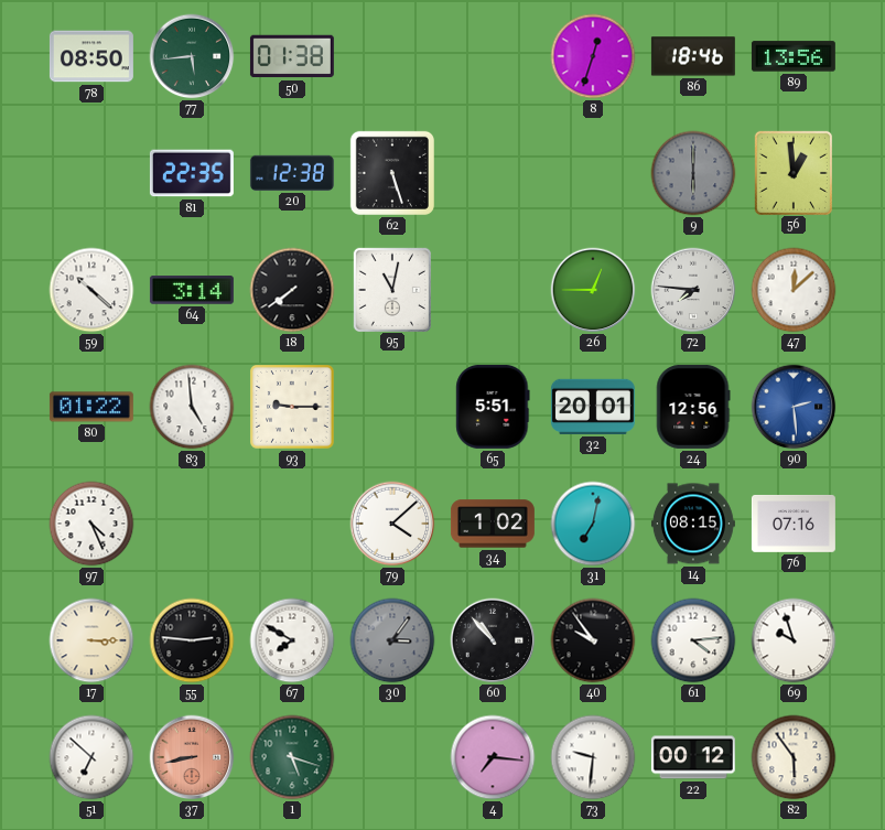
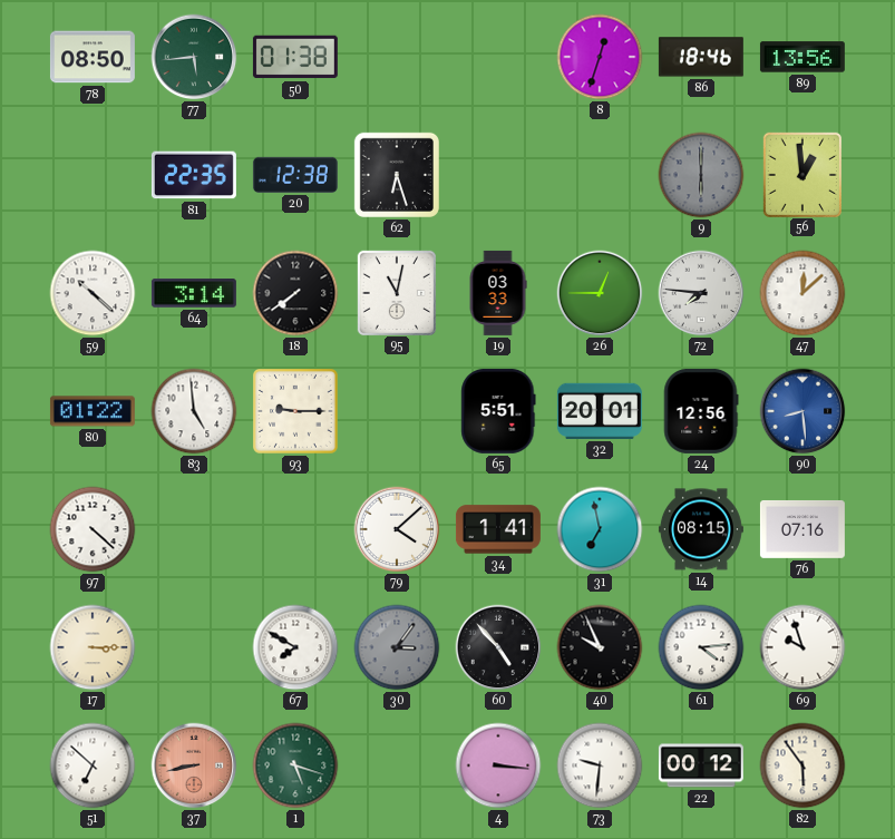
62: 5:27 -> 6:27 (397, 175)
19: none -> 03:33 (498, 293)
90: 2:29 -> 8:29 (802, 411)
97: 4:26 -> 4:22 (93, 529)
34: 1:02 -> 1:41 (498, 529)
31: 7:02 -> 6:58 (600, 529)
55: 2:46 -> none (192, 640)
60: 10:53 -> 4:53 (498, 647)
40: 9:54 -> 9:56 (600, 647)
4: 7:16 -> 3:16 (498, 765)
